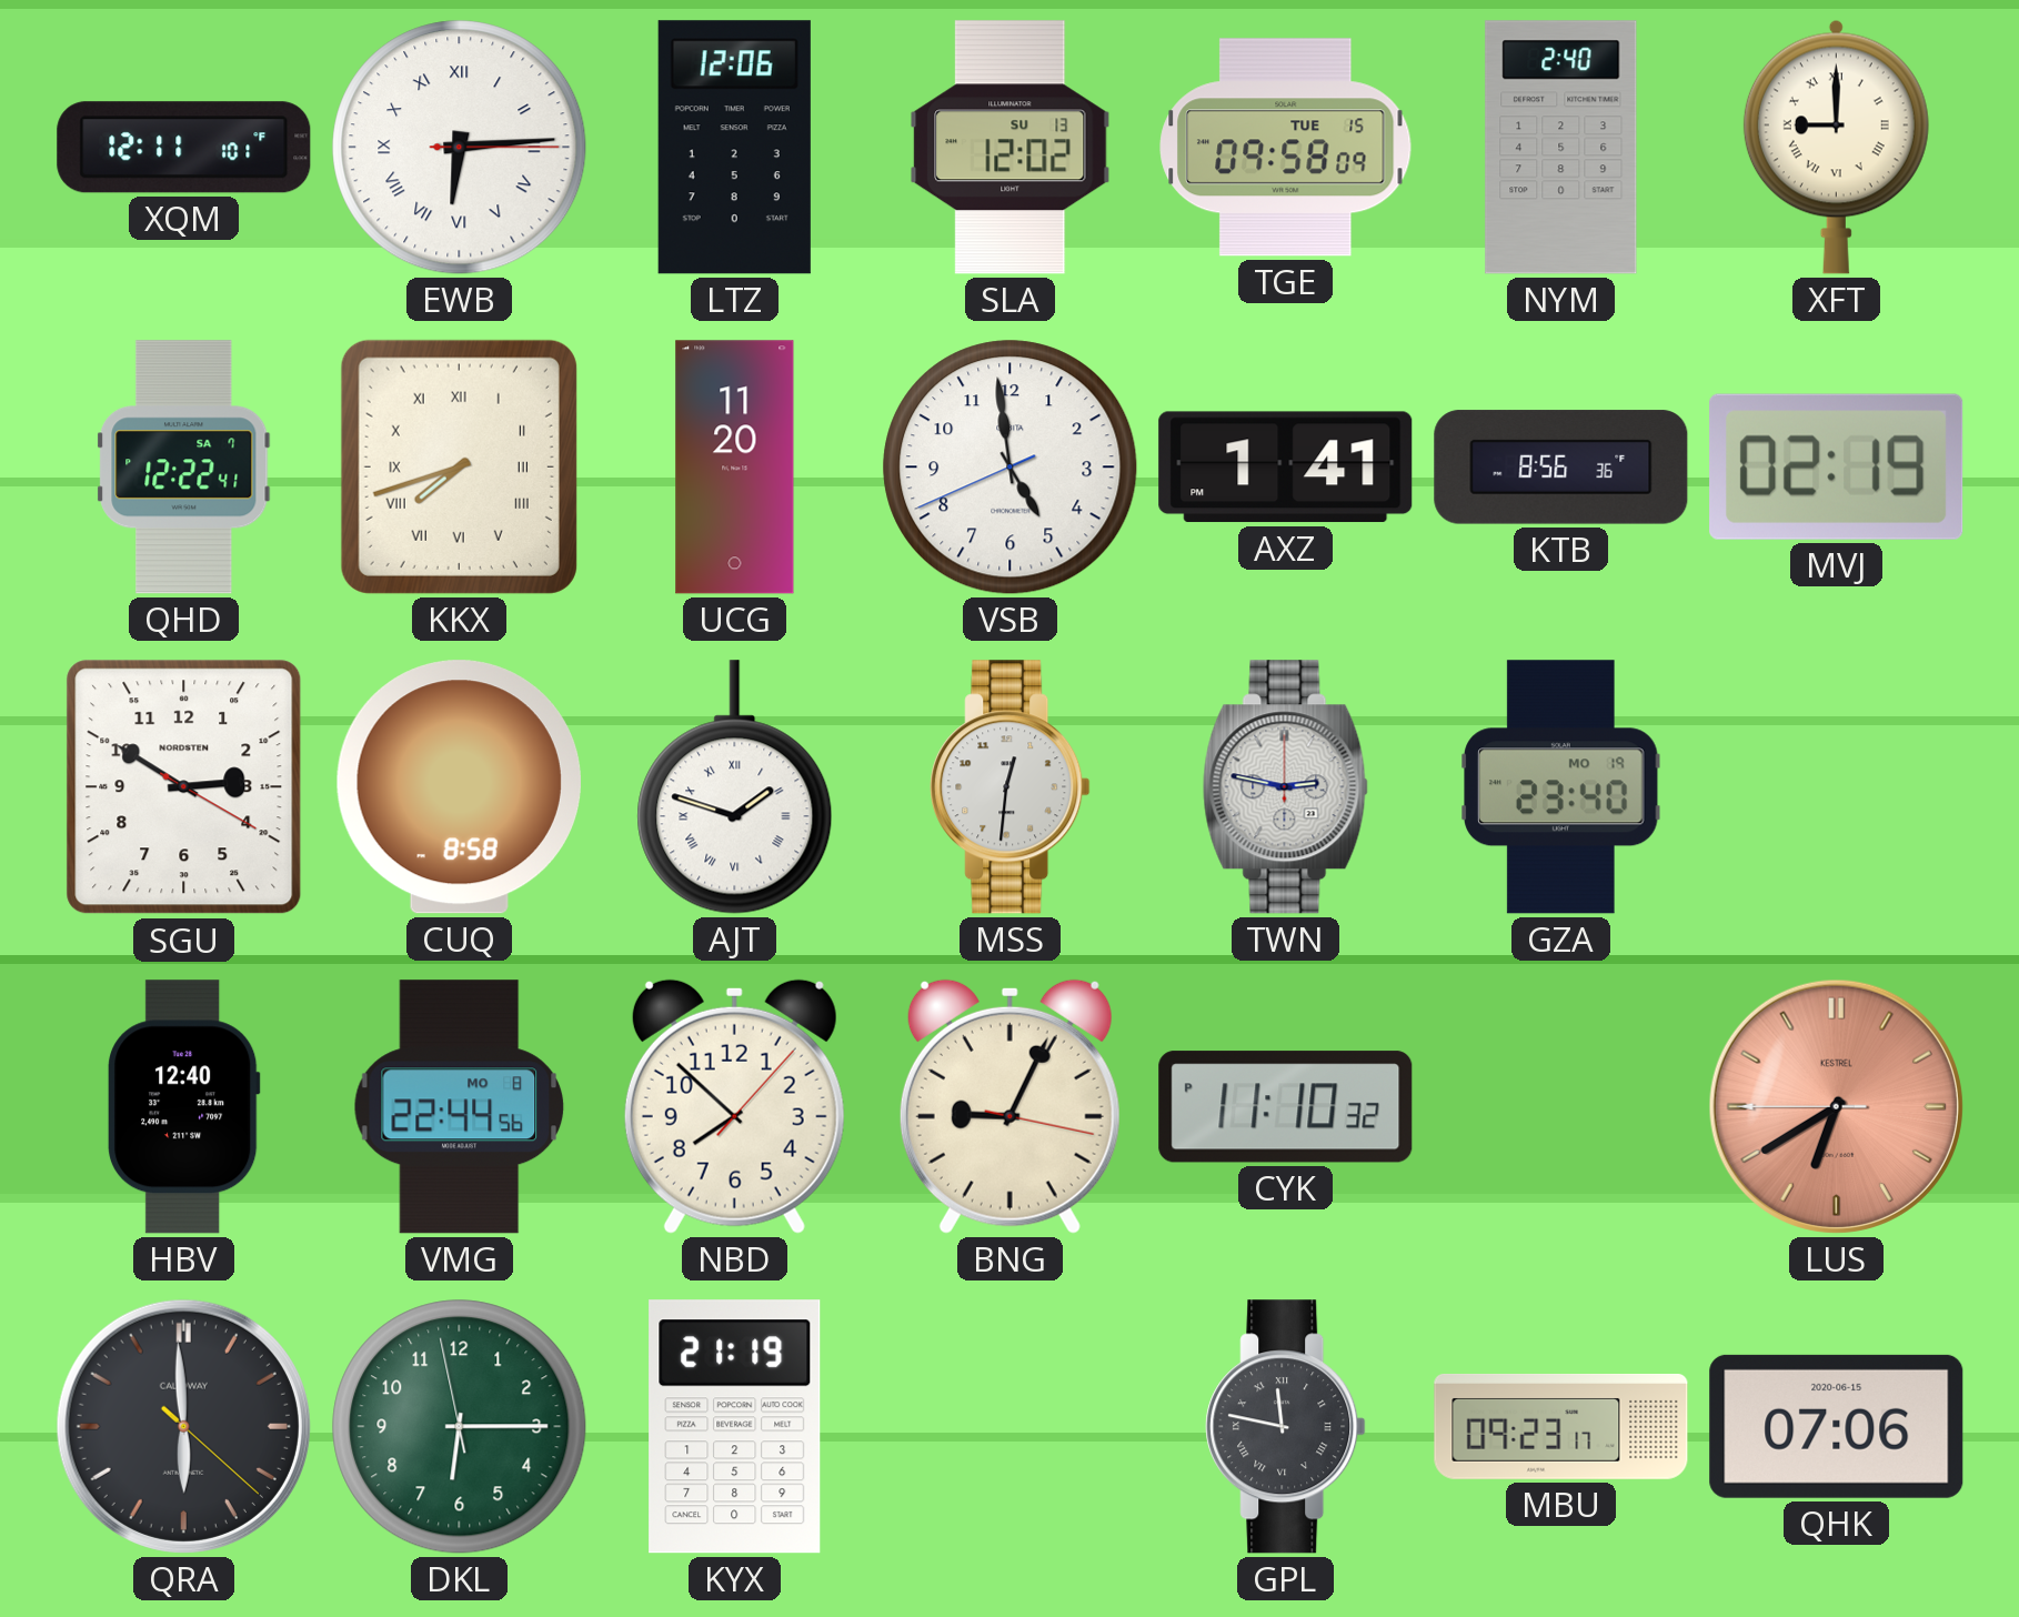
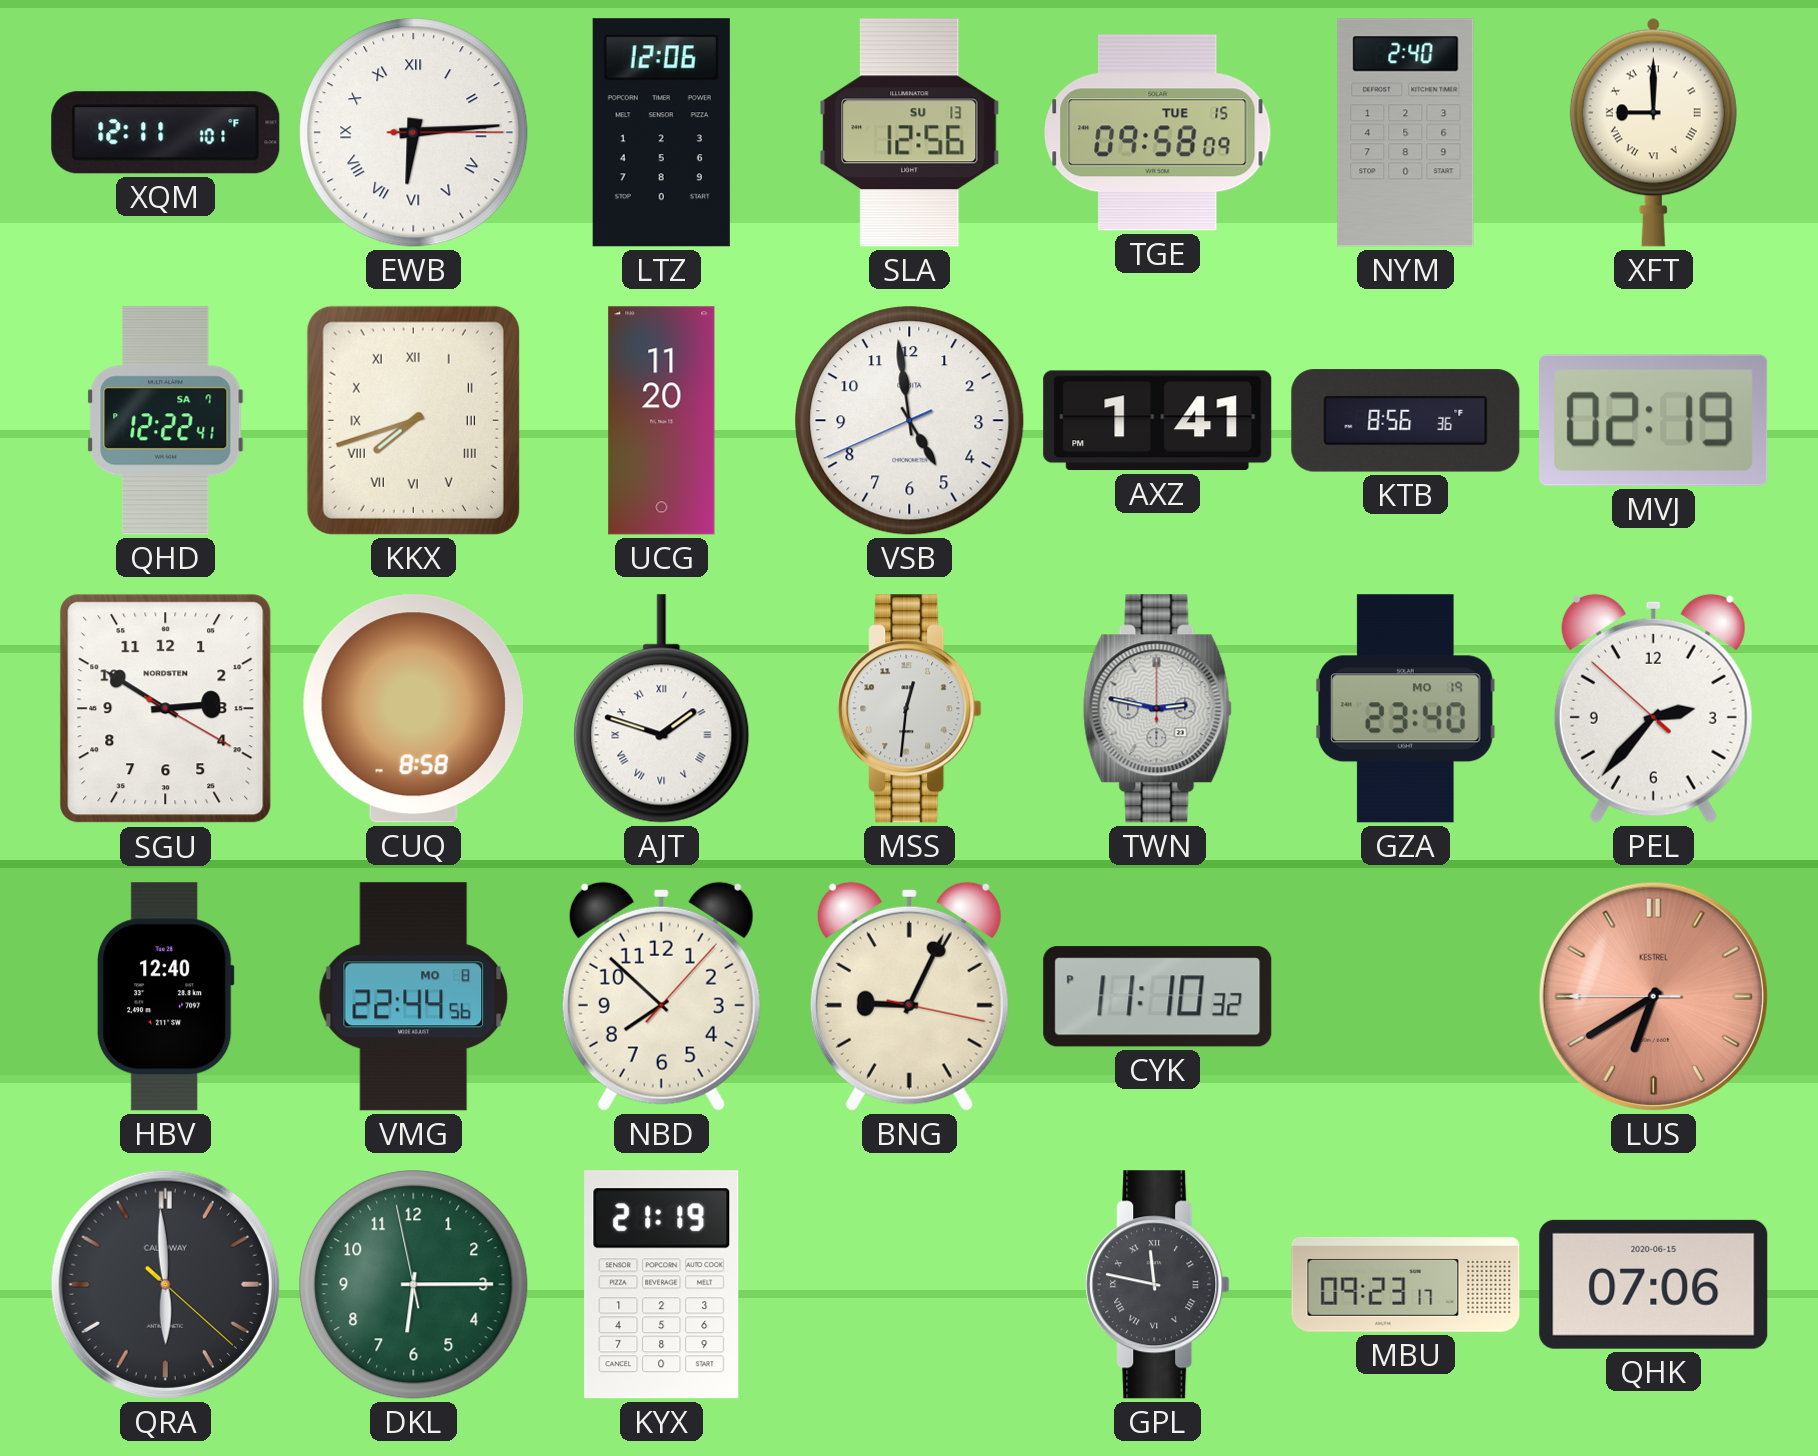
SLA: 12:02 -> 12:56 (910, 133)
PEL: none -> 2:36 (1653, 708)
